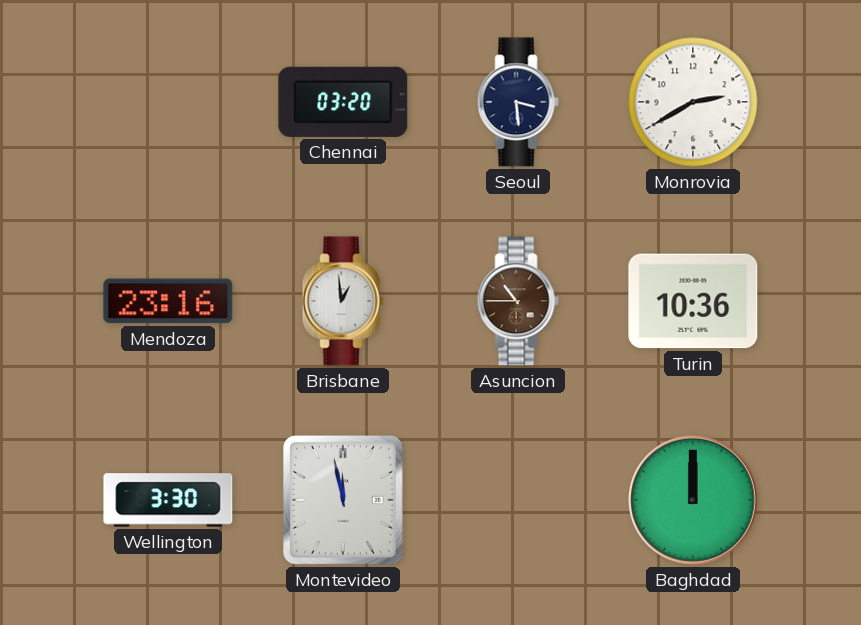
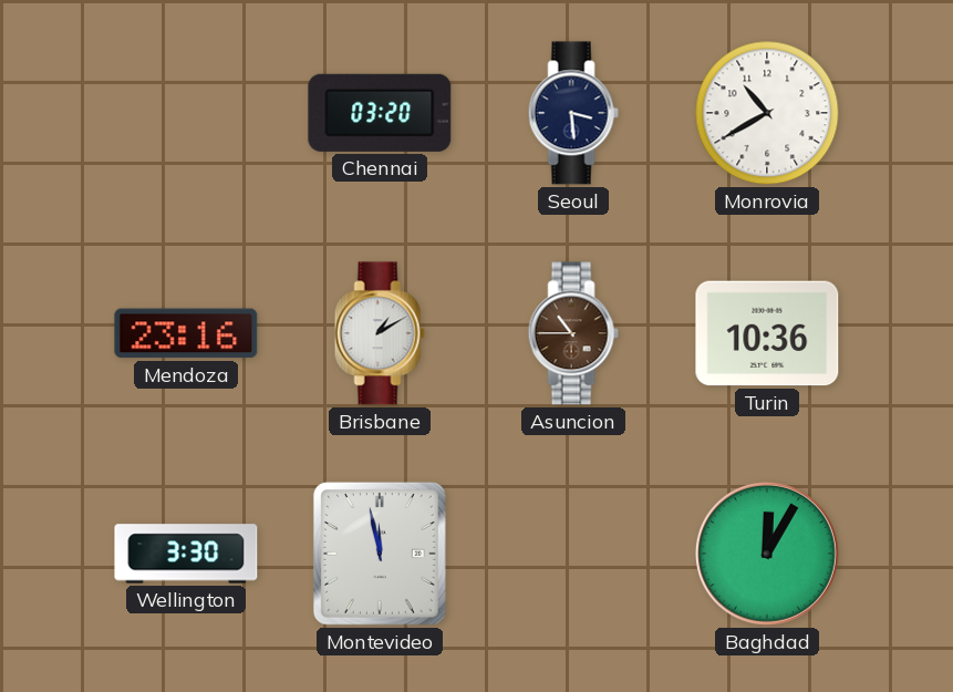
Monrovia: 2:40 -> 10:40 (767, 113)
Brisbane: 12:59 -> 1:10 (380, 333)
Baghdad: 12:00 -> 12:05 (767, 554)
